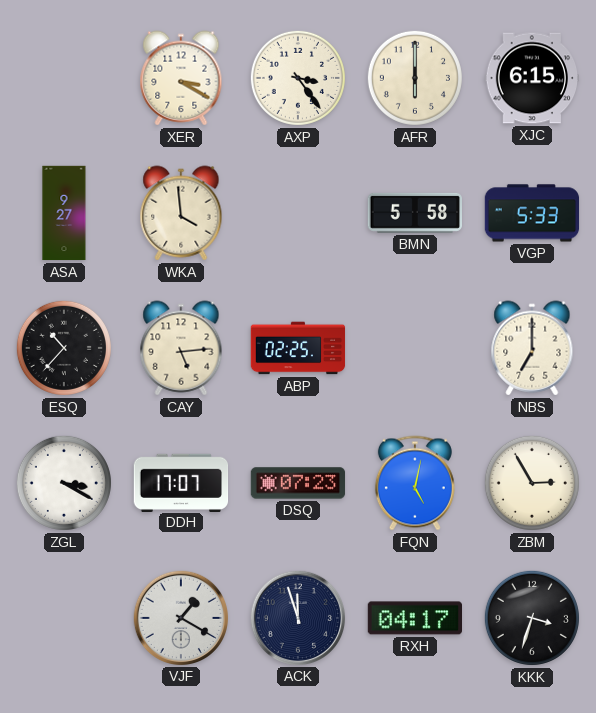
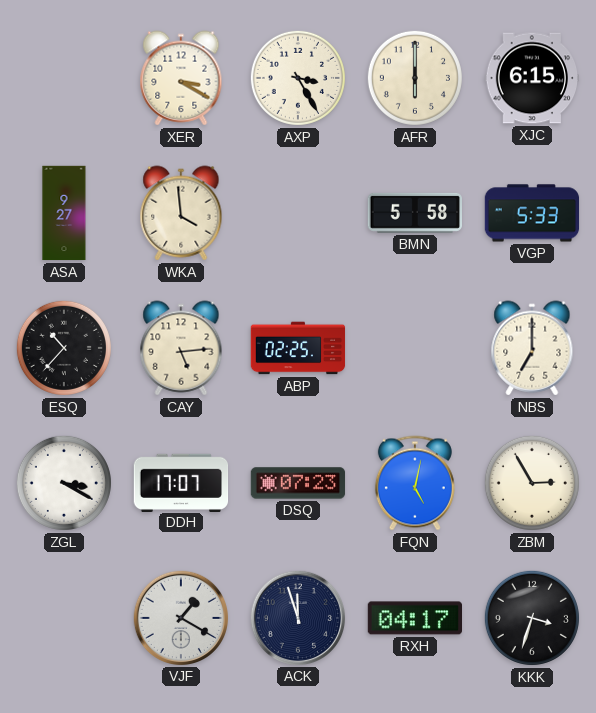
AXP: 3:24 -> 3:25 (298, 78)
